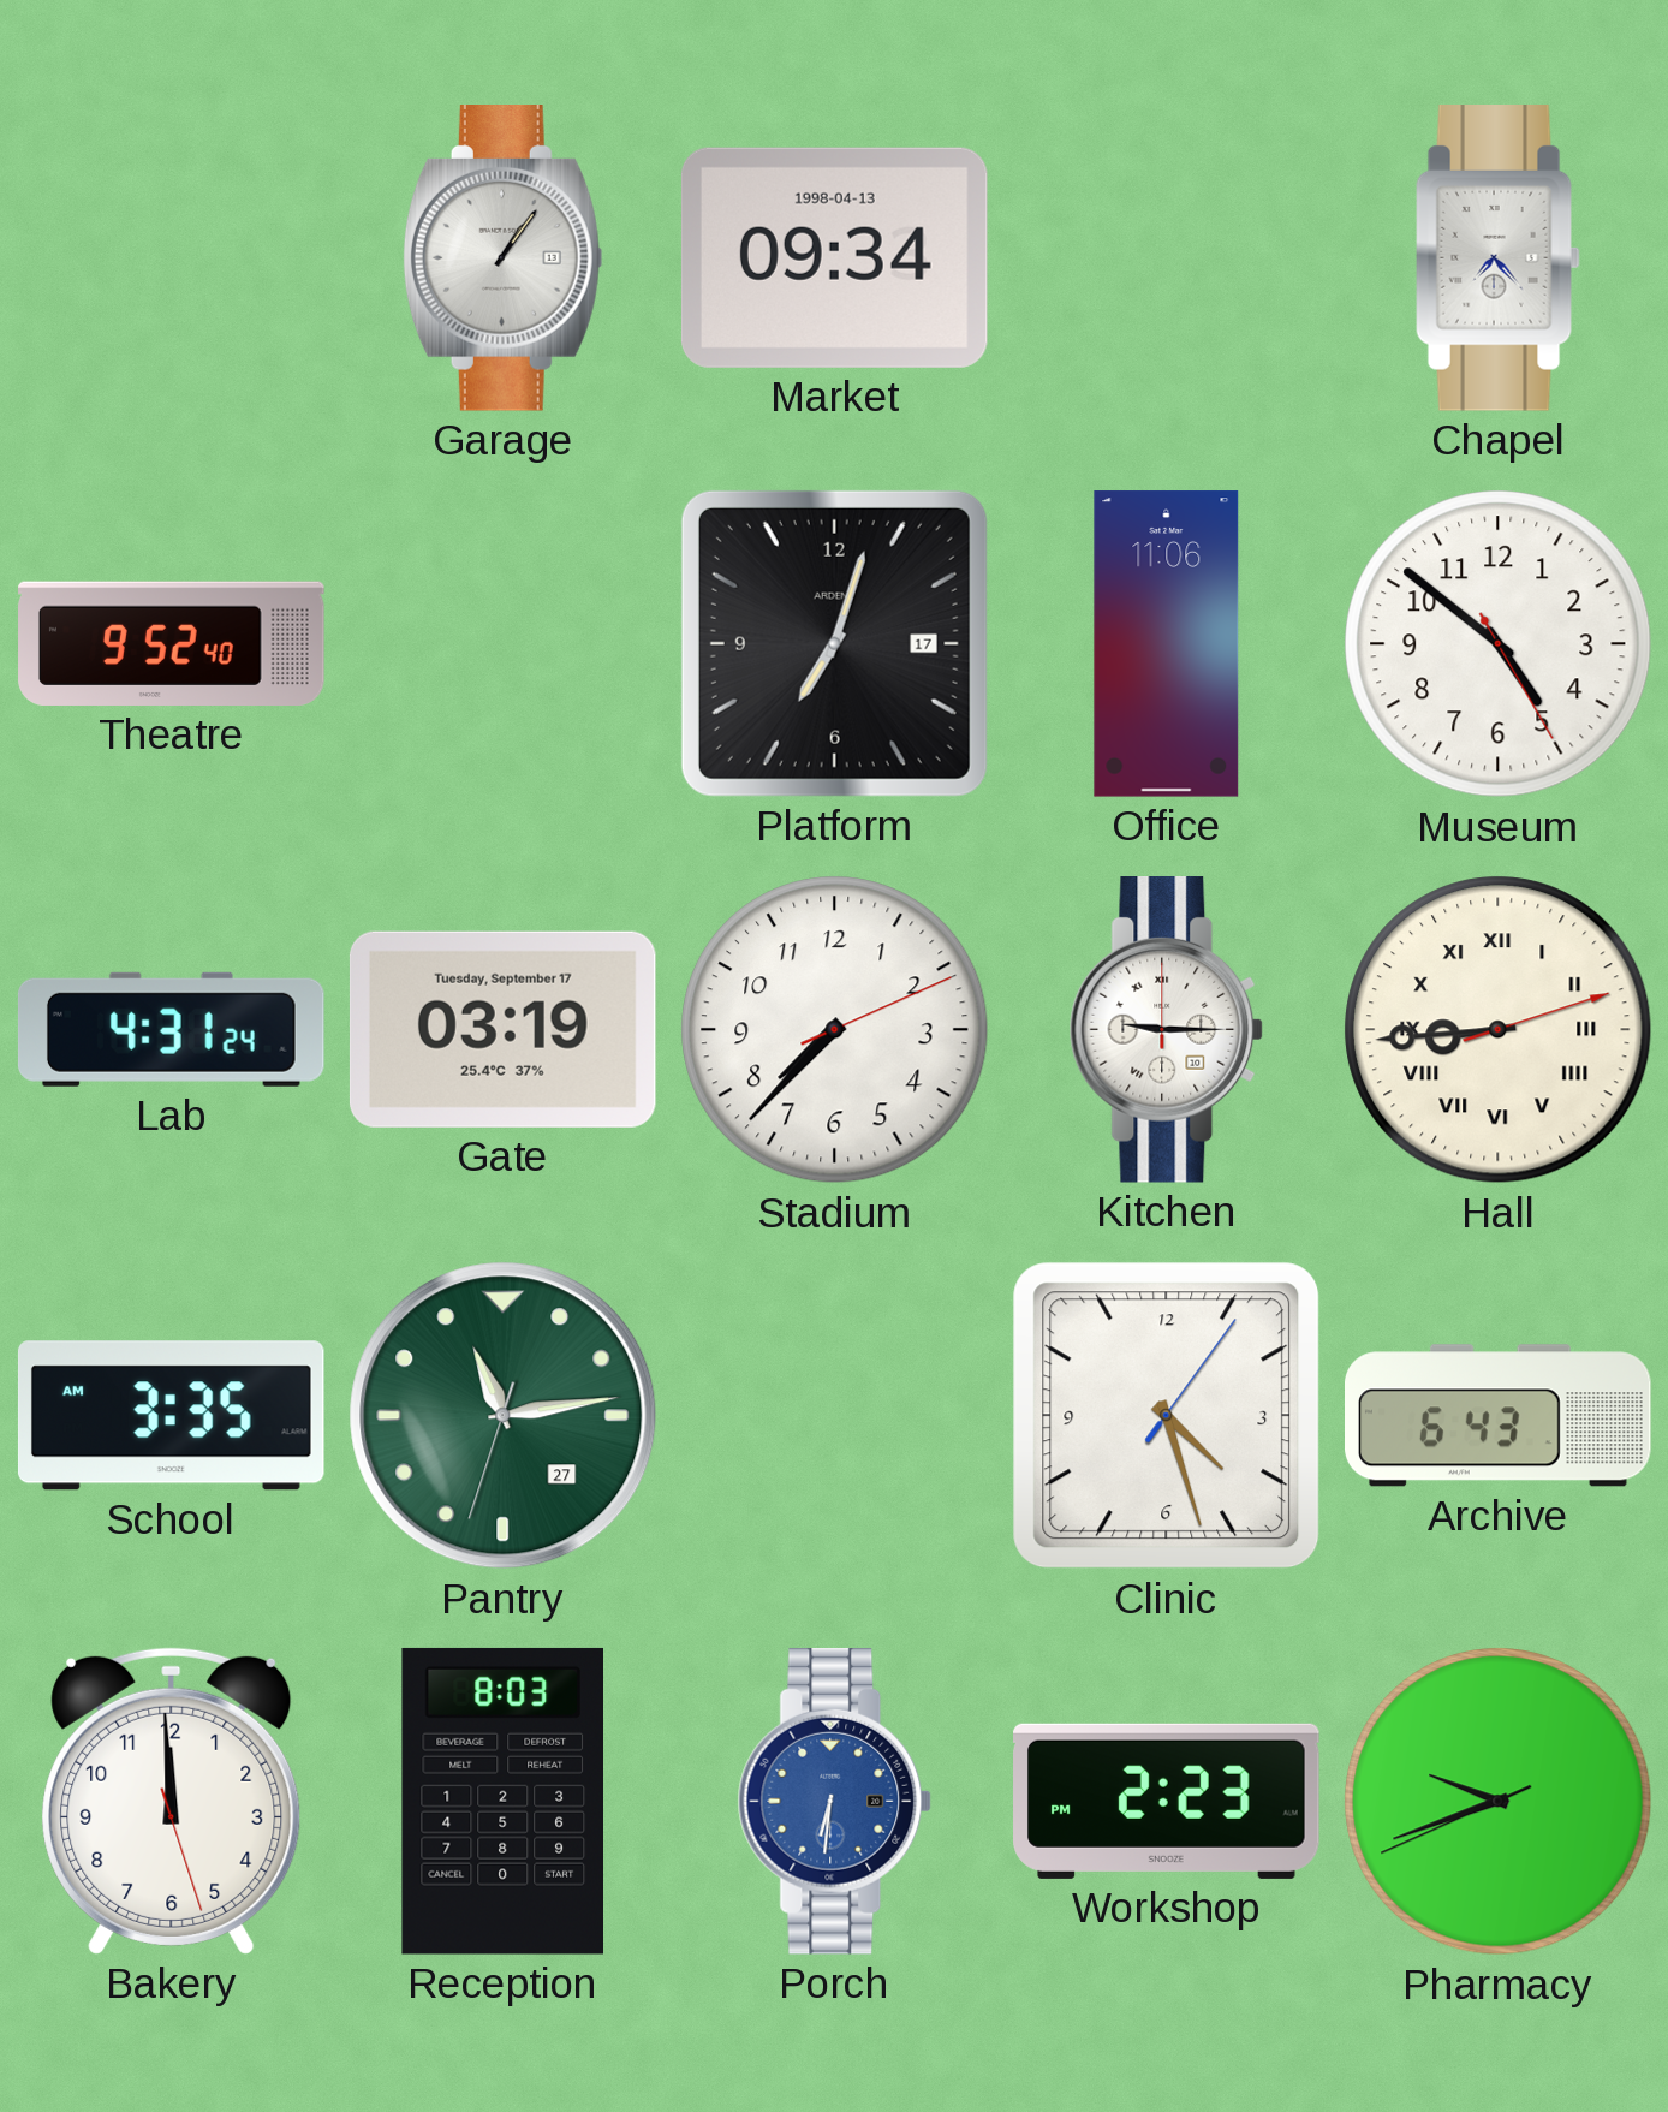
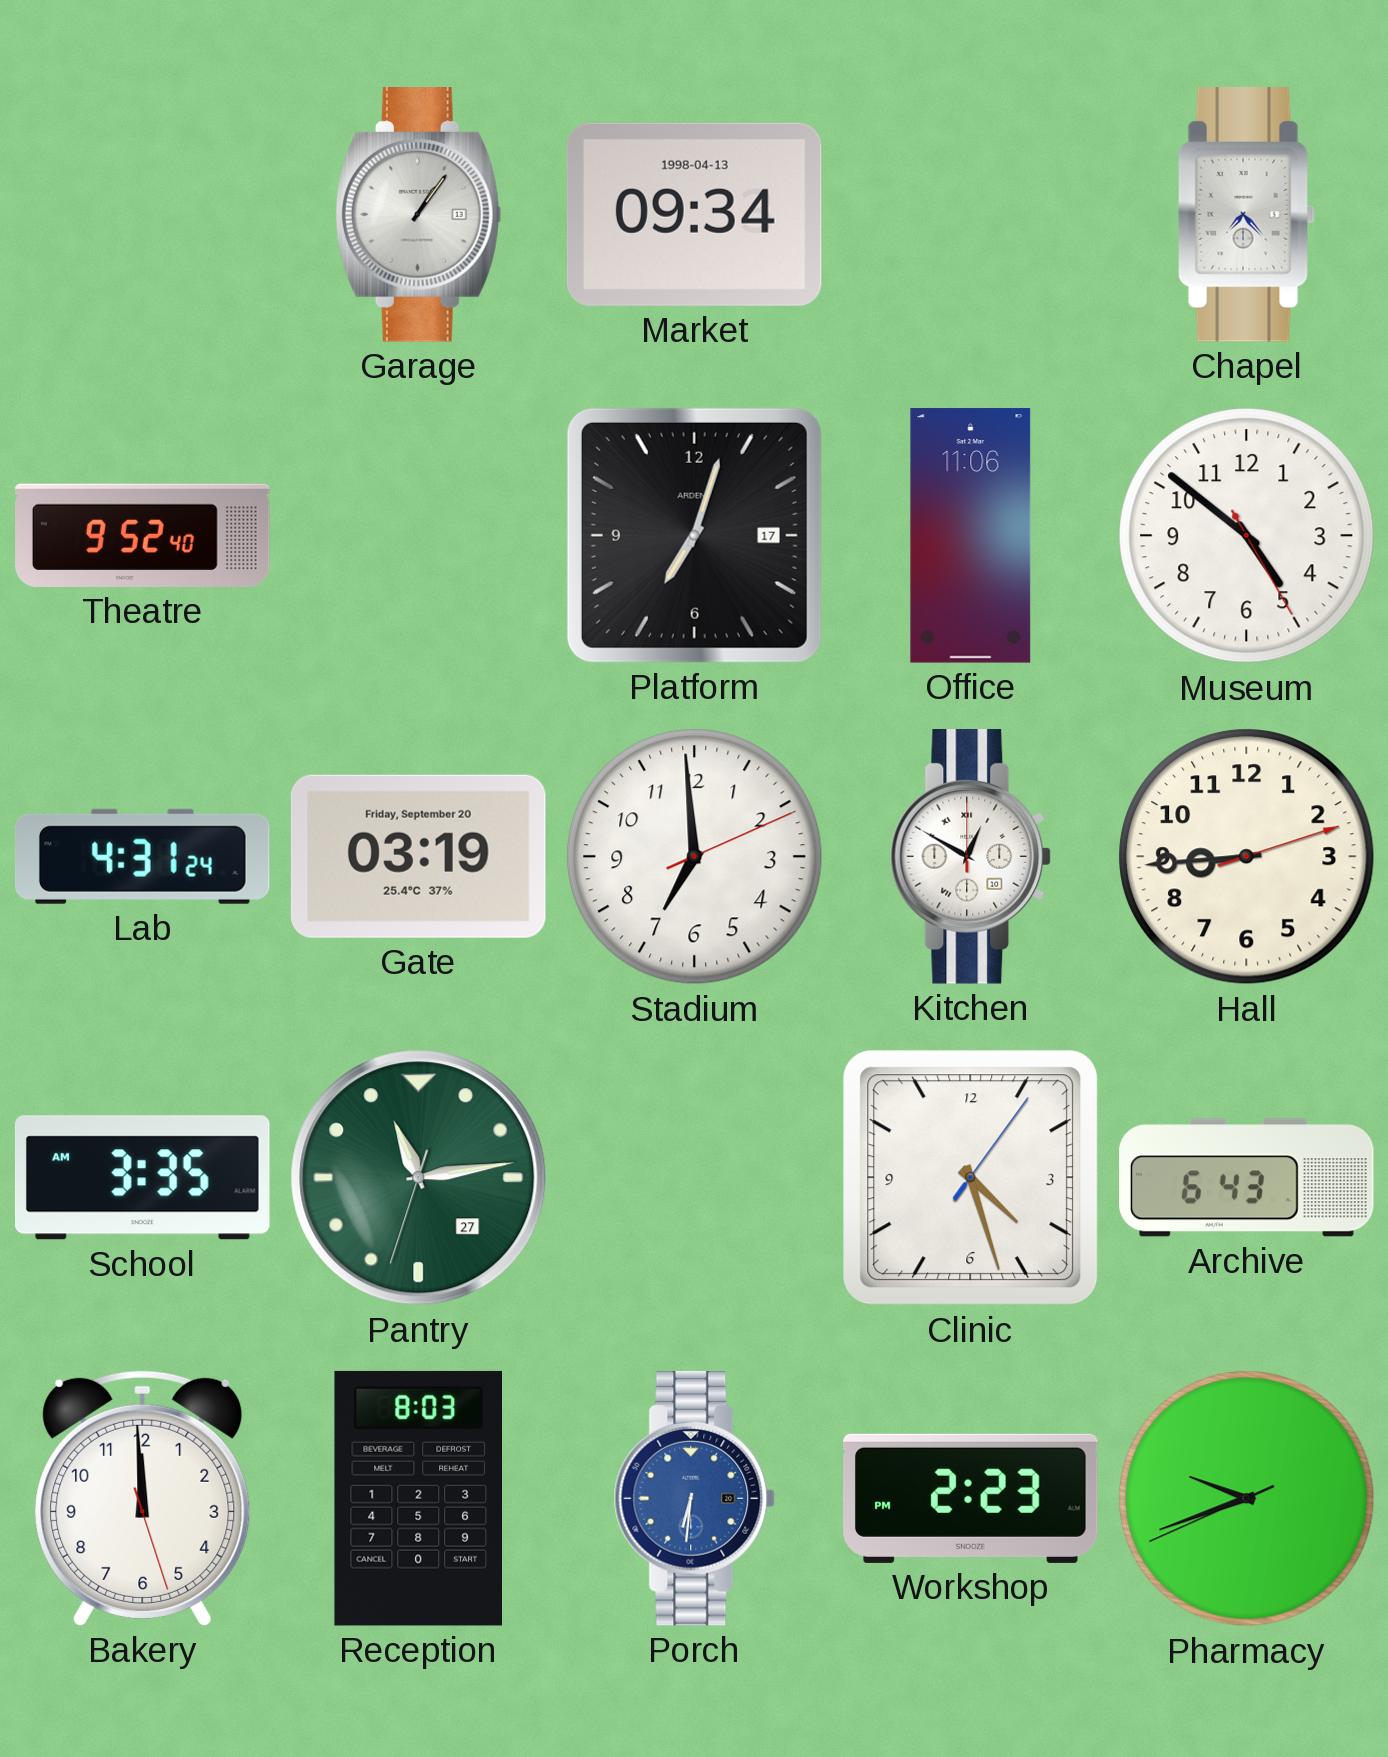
Gate date: Tuesday, September 17 -> Friday, September 20 (418, 856)
Stadium: 7:37 -> 6:59 (695, 857)
Kitchen: 9:15 -> 12:50 (971, 857)
Hall numerals: Roman -> Arabic (1247, 857)
